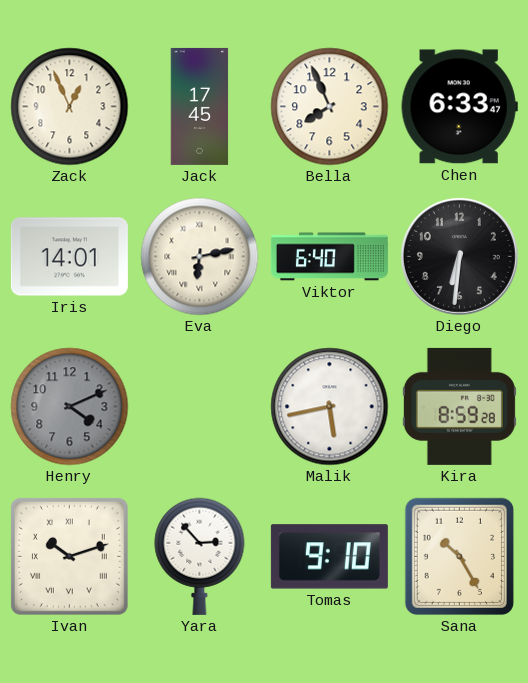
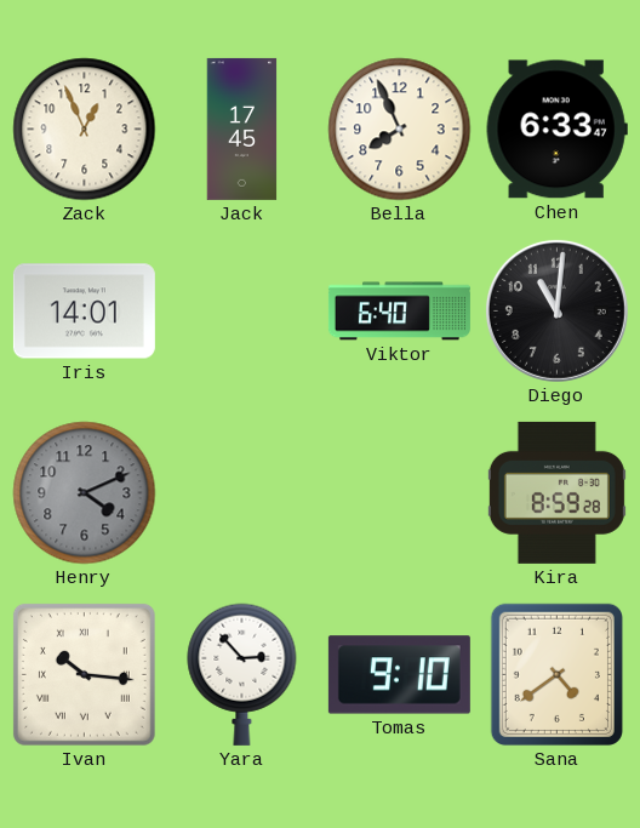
Eva: 6:13 -> none (200, 257)
Diego: 6:31 -> 11:01 (556, 310)
Malik: 5:43 -> none (330, 407)
Ivan: 10:12 -> 10:16 (84, 674)
Sana: 10:25 -> 4:39 (556, 674)
